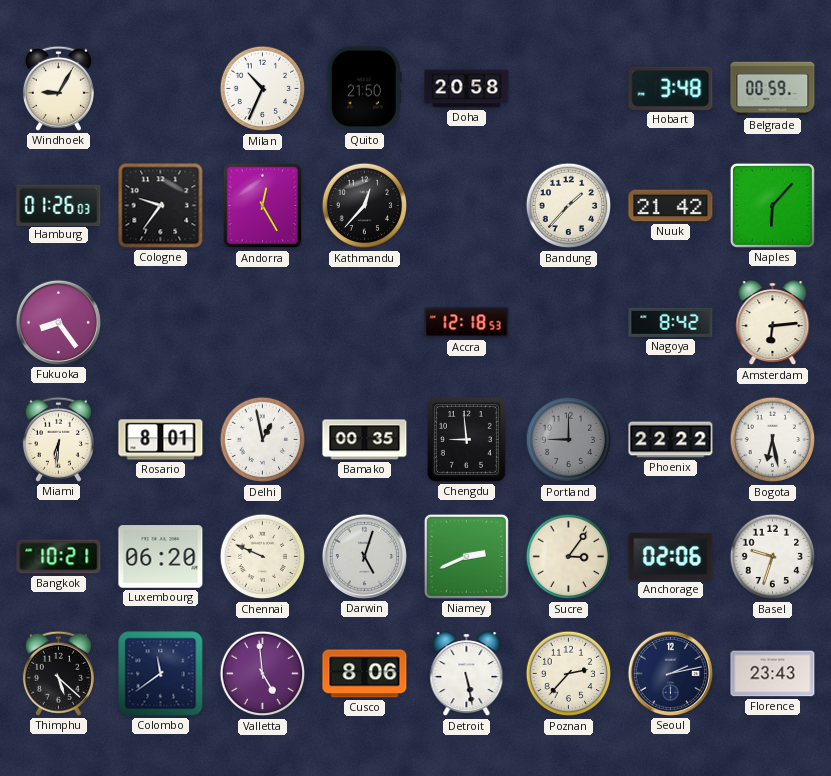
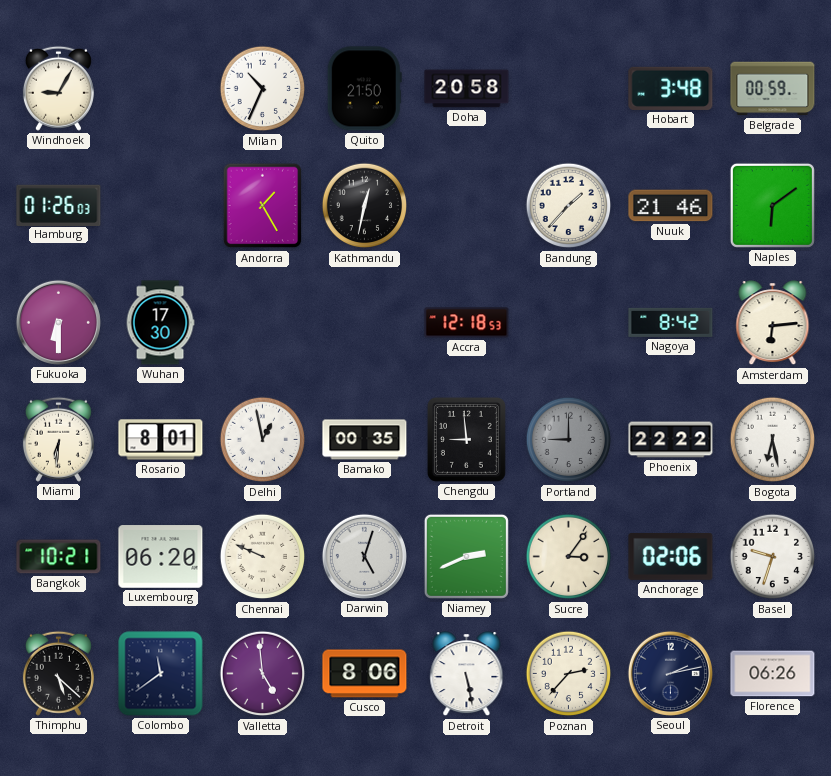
Cologne: 9:36 -> none (161, 206)
Andorra: 12:25 -> 1:25 (263, 206)
Kathmandu: 12:37 -> 12:32 (365, 206)
Nuuk: 21:42 -> 21:46 (671, 206)
Naples: 6:07 -> 6:09 (772, 205)
Fukuoka: 8:24 -> 6:30 (58, 322)
Wuhan: none -> 17:30 (160, 323)
Florence: 23:43 -> 06:26 (773, 674)
